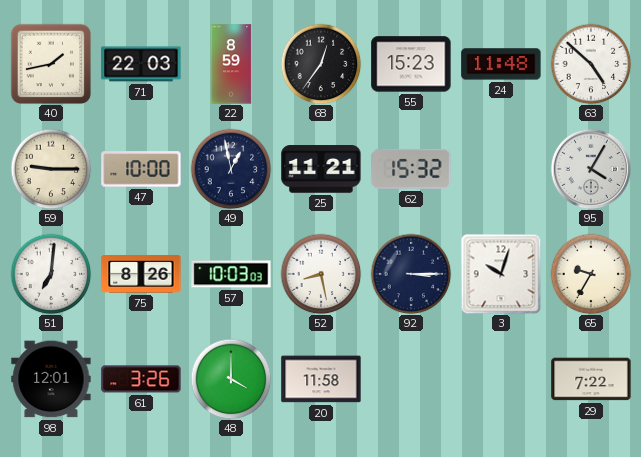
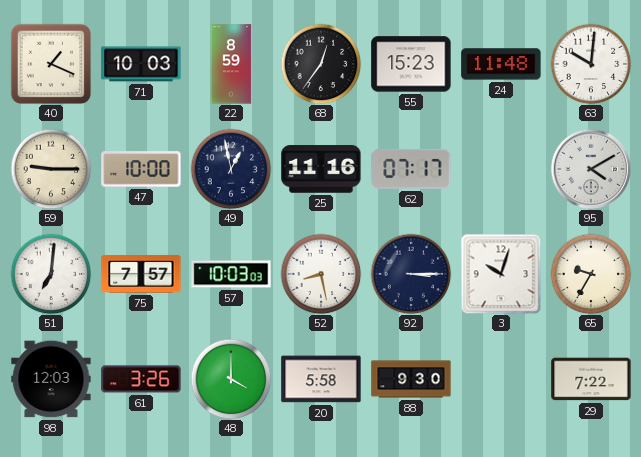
40: 1:43 -> 1:19 (51, 64)
71: 22:03 -> 10:03 (141, 64)
63: 4:52 -> 10:01 (591, 64)
25: 11:21 -> 11:16 (321, 169)
62: 15:32 -> 07:17 (411, 169)
95: 4:05 -> 4:10 (590, 168)
75: 8:26 -> 7:57 (141, 274)
98: 12:01 -> 12:03 (51, 379)
20: 11:58 -> 5:58 (321, 379)
88: none -> 9:30 (411, 379)
